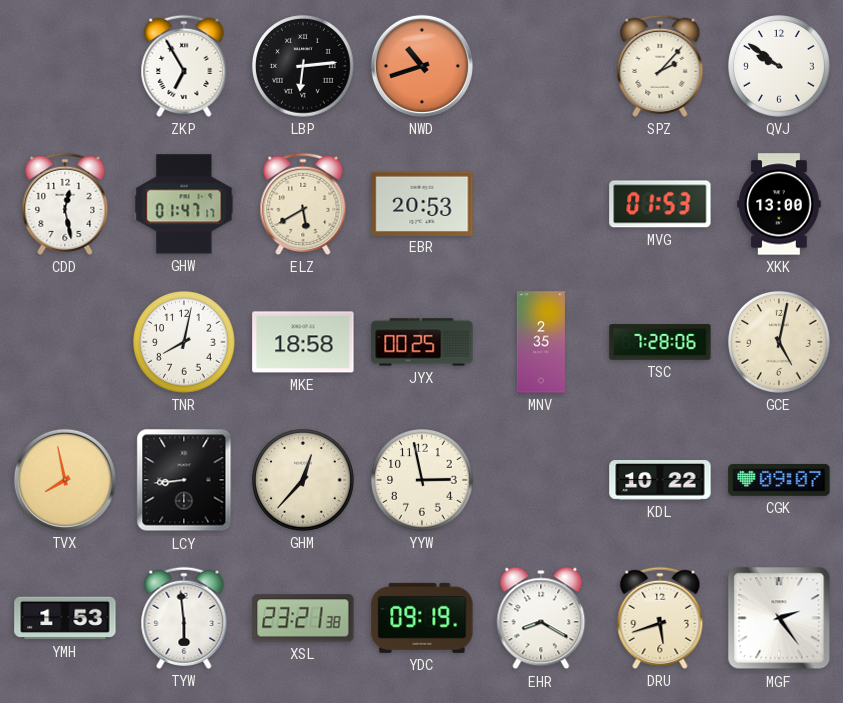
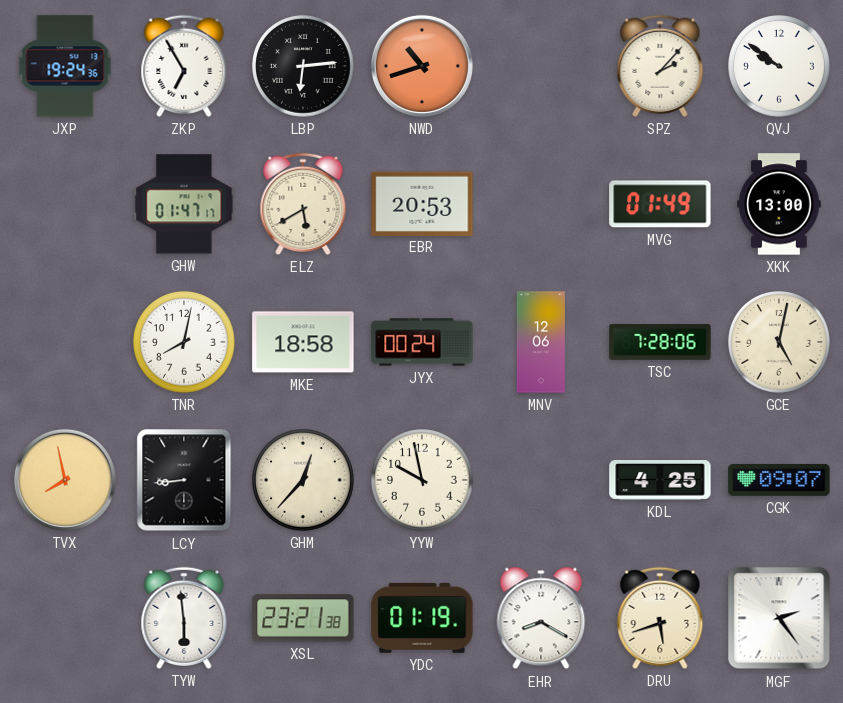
JXP: none -> 19:24 (65, 66)
CDD: 12:28 -> none (65, 204)
MVG: 01:53 -> 01:49 (660, 204)
JYX: 00:25 -> 00:24 (422, 342)
MNV: 2:35 -> 12:06 (541, 342)
YYW: 2:58 -> 9:58 (423, 481)
KDL: 10:22 -> 4:25 (660, 481)
YMH: 1:53 -> none (65, 618)
YDC: 09:19 -> 01:19 (422, 618)
